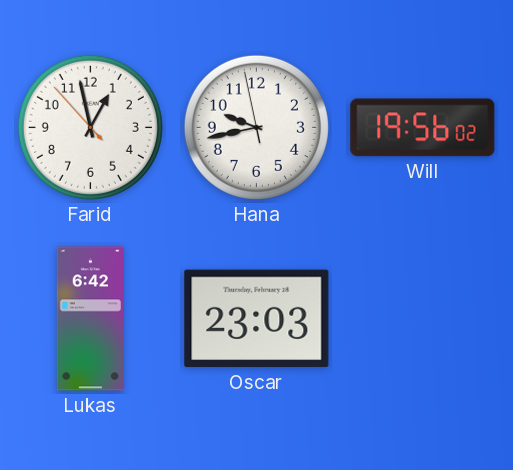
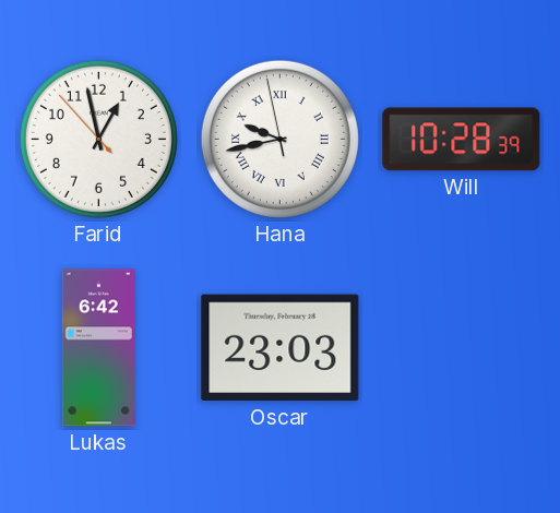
Hana numerals: Arabic -> Roman (279, 139)
Will: 19:56 -> 10:28 (462, 140)
